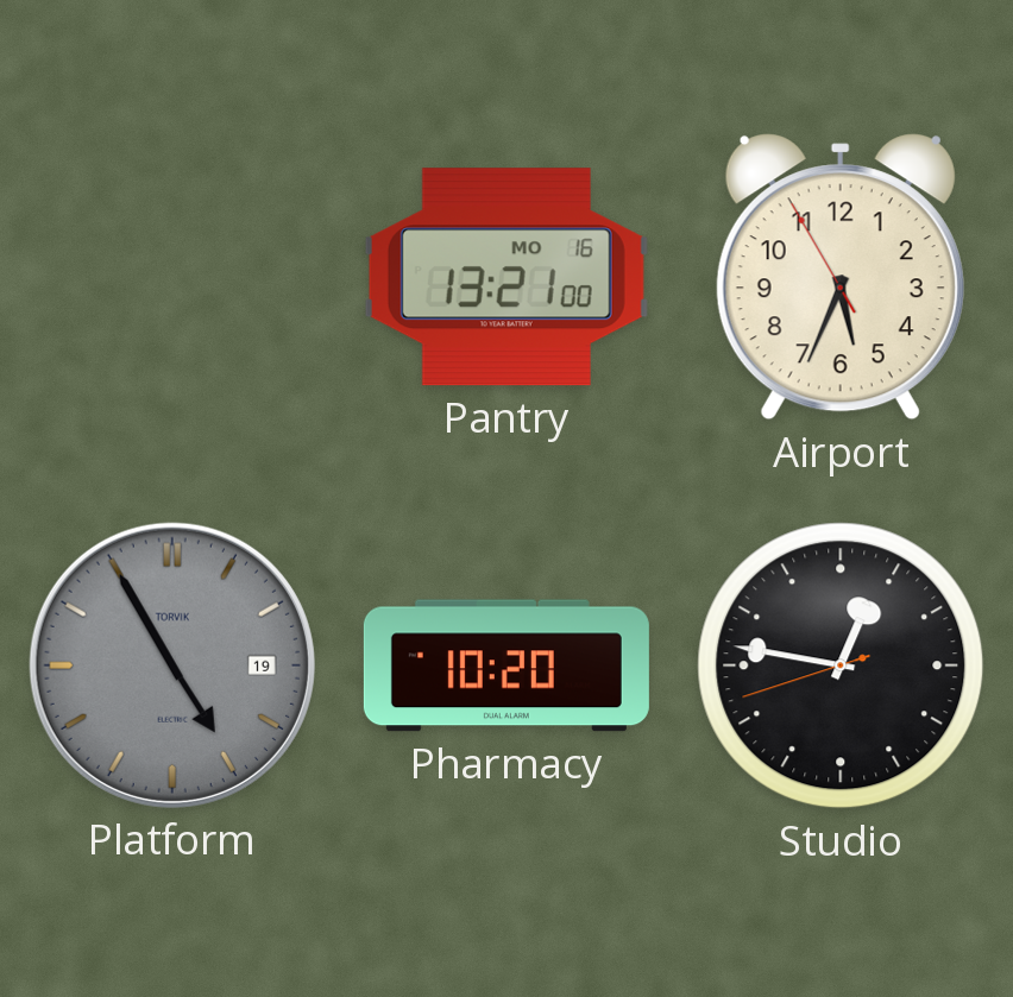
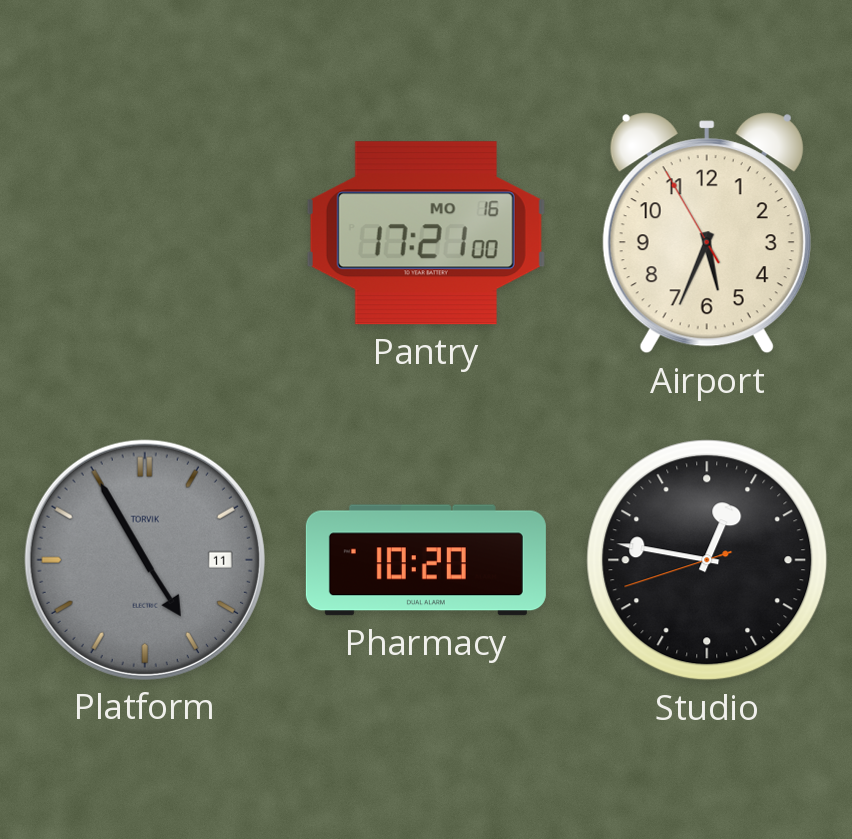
Pantry: 13:21 -> 17:21 (426, 233)
Platform date: 19 -> 11 (145, 560)
